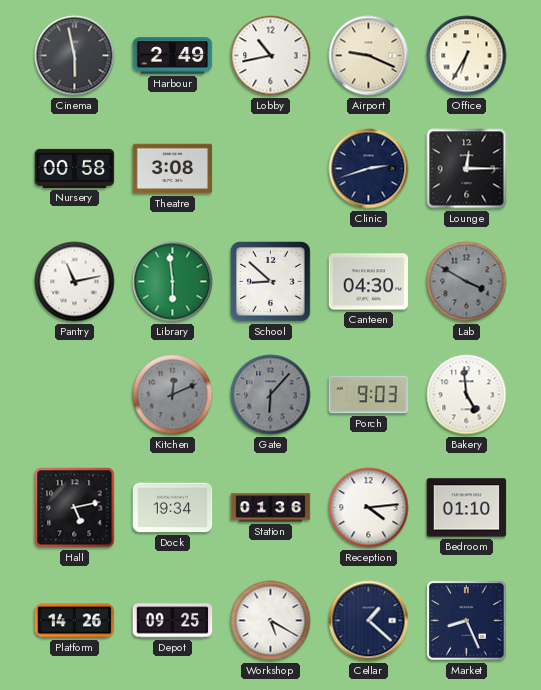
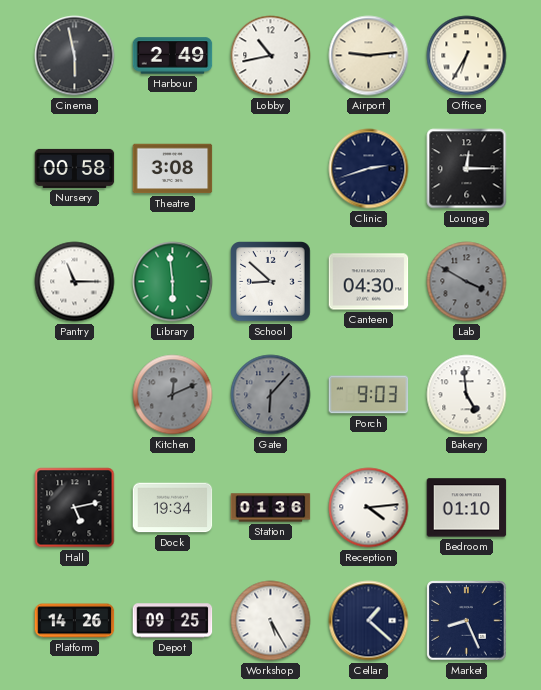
Airport: 9:19 -> 9:14 (369, 56)
Pantry: 11:13 -> 11:15 (75, 282)
Workshop: 5:20 -> 5:25 (271, 621)
